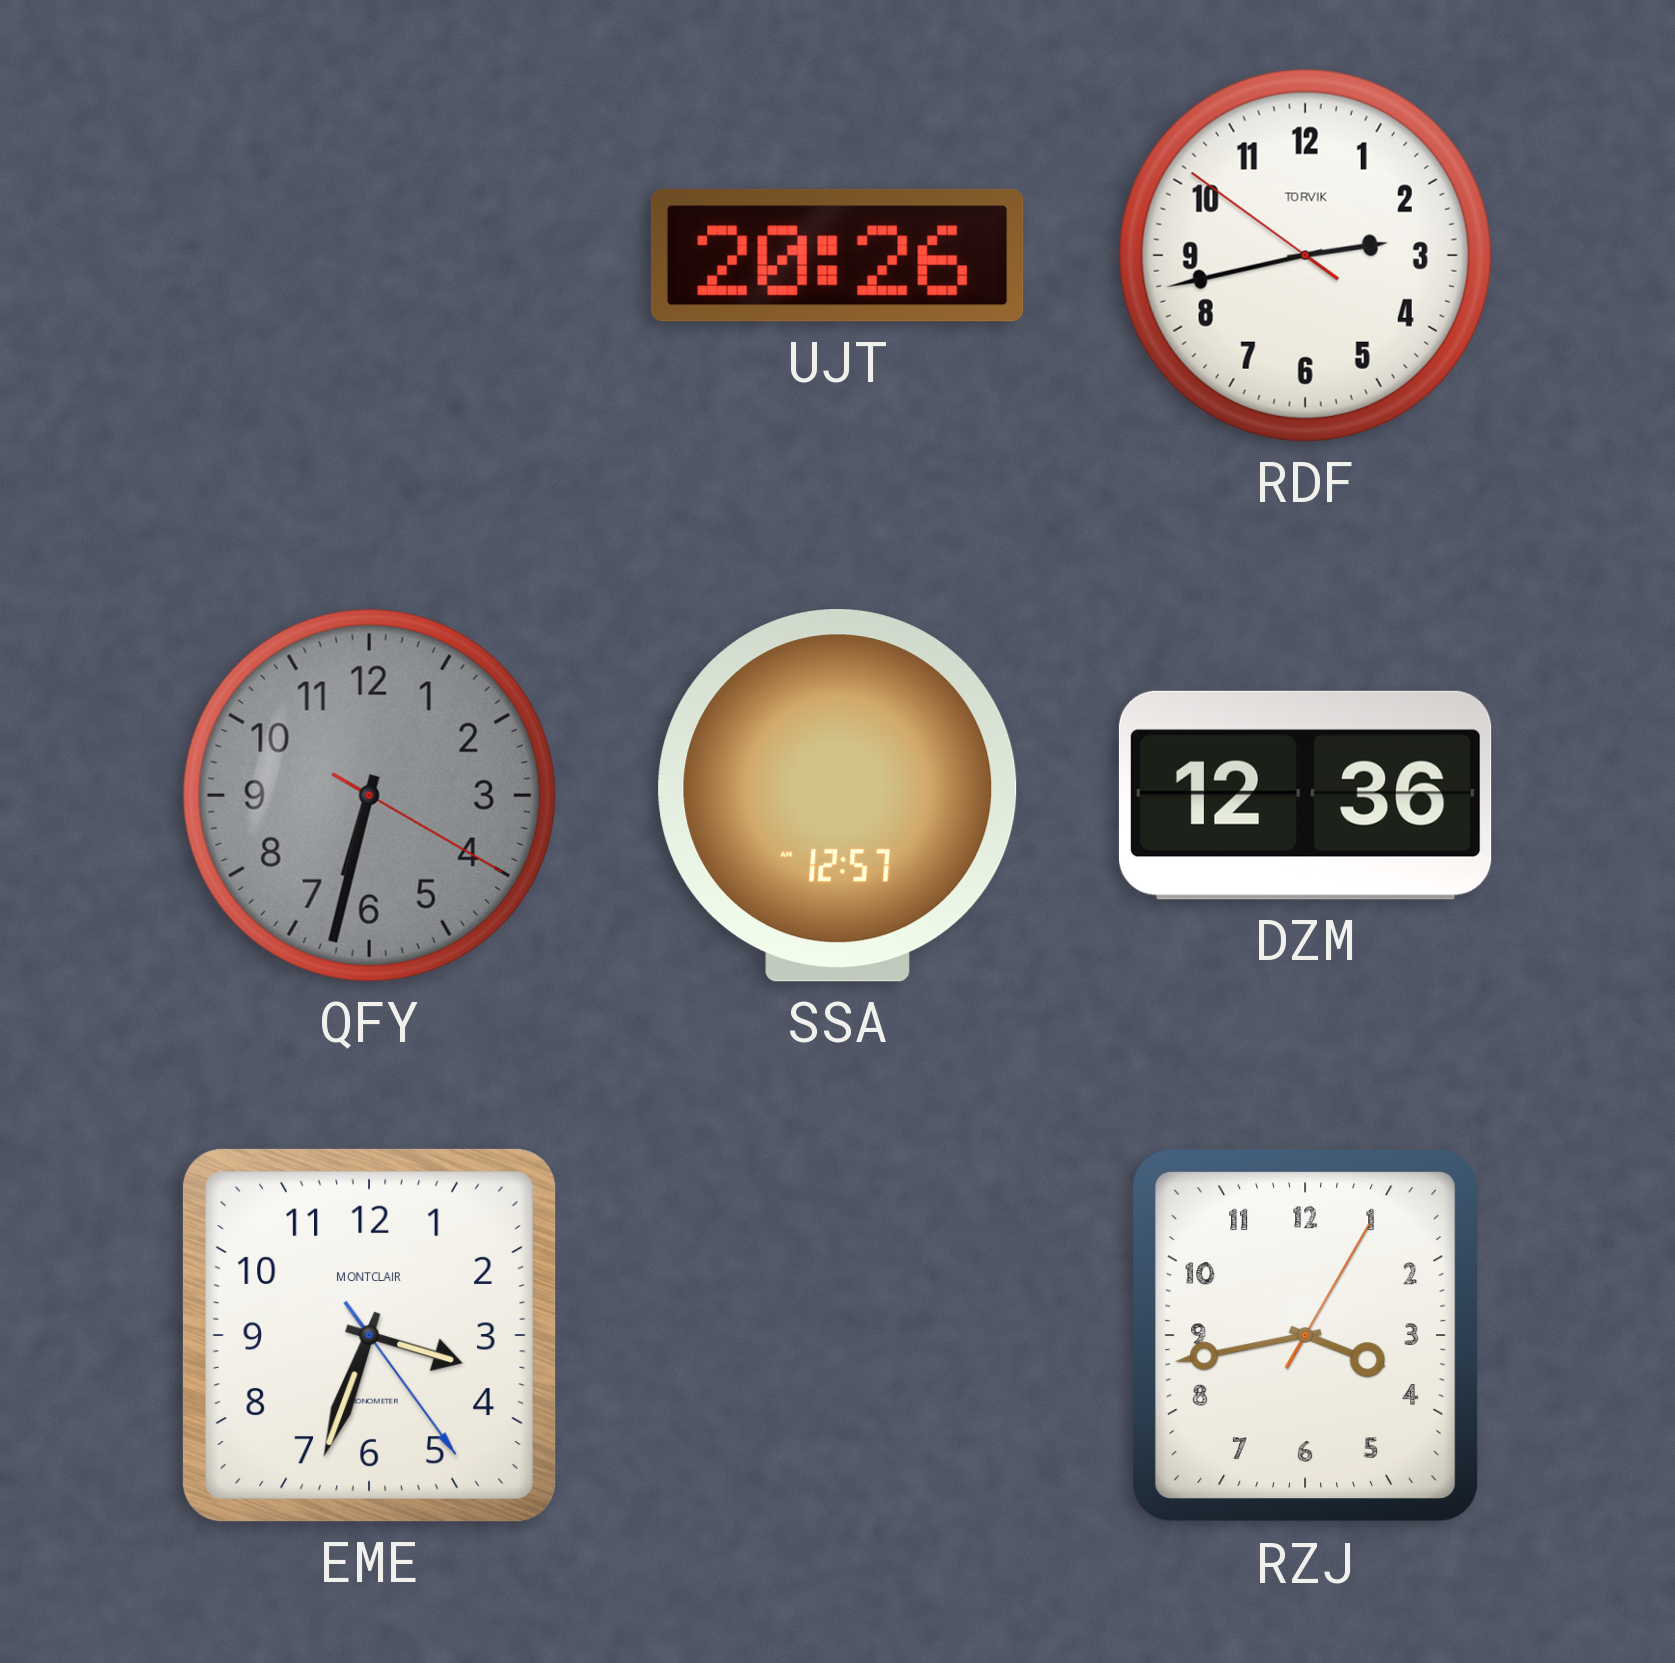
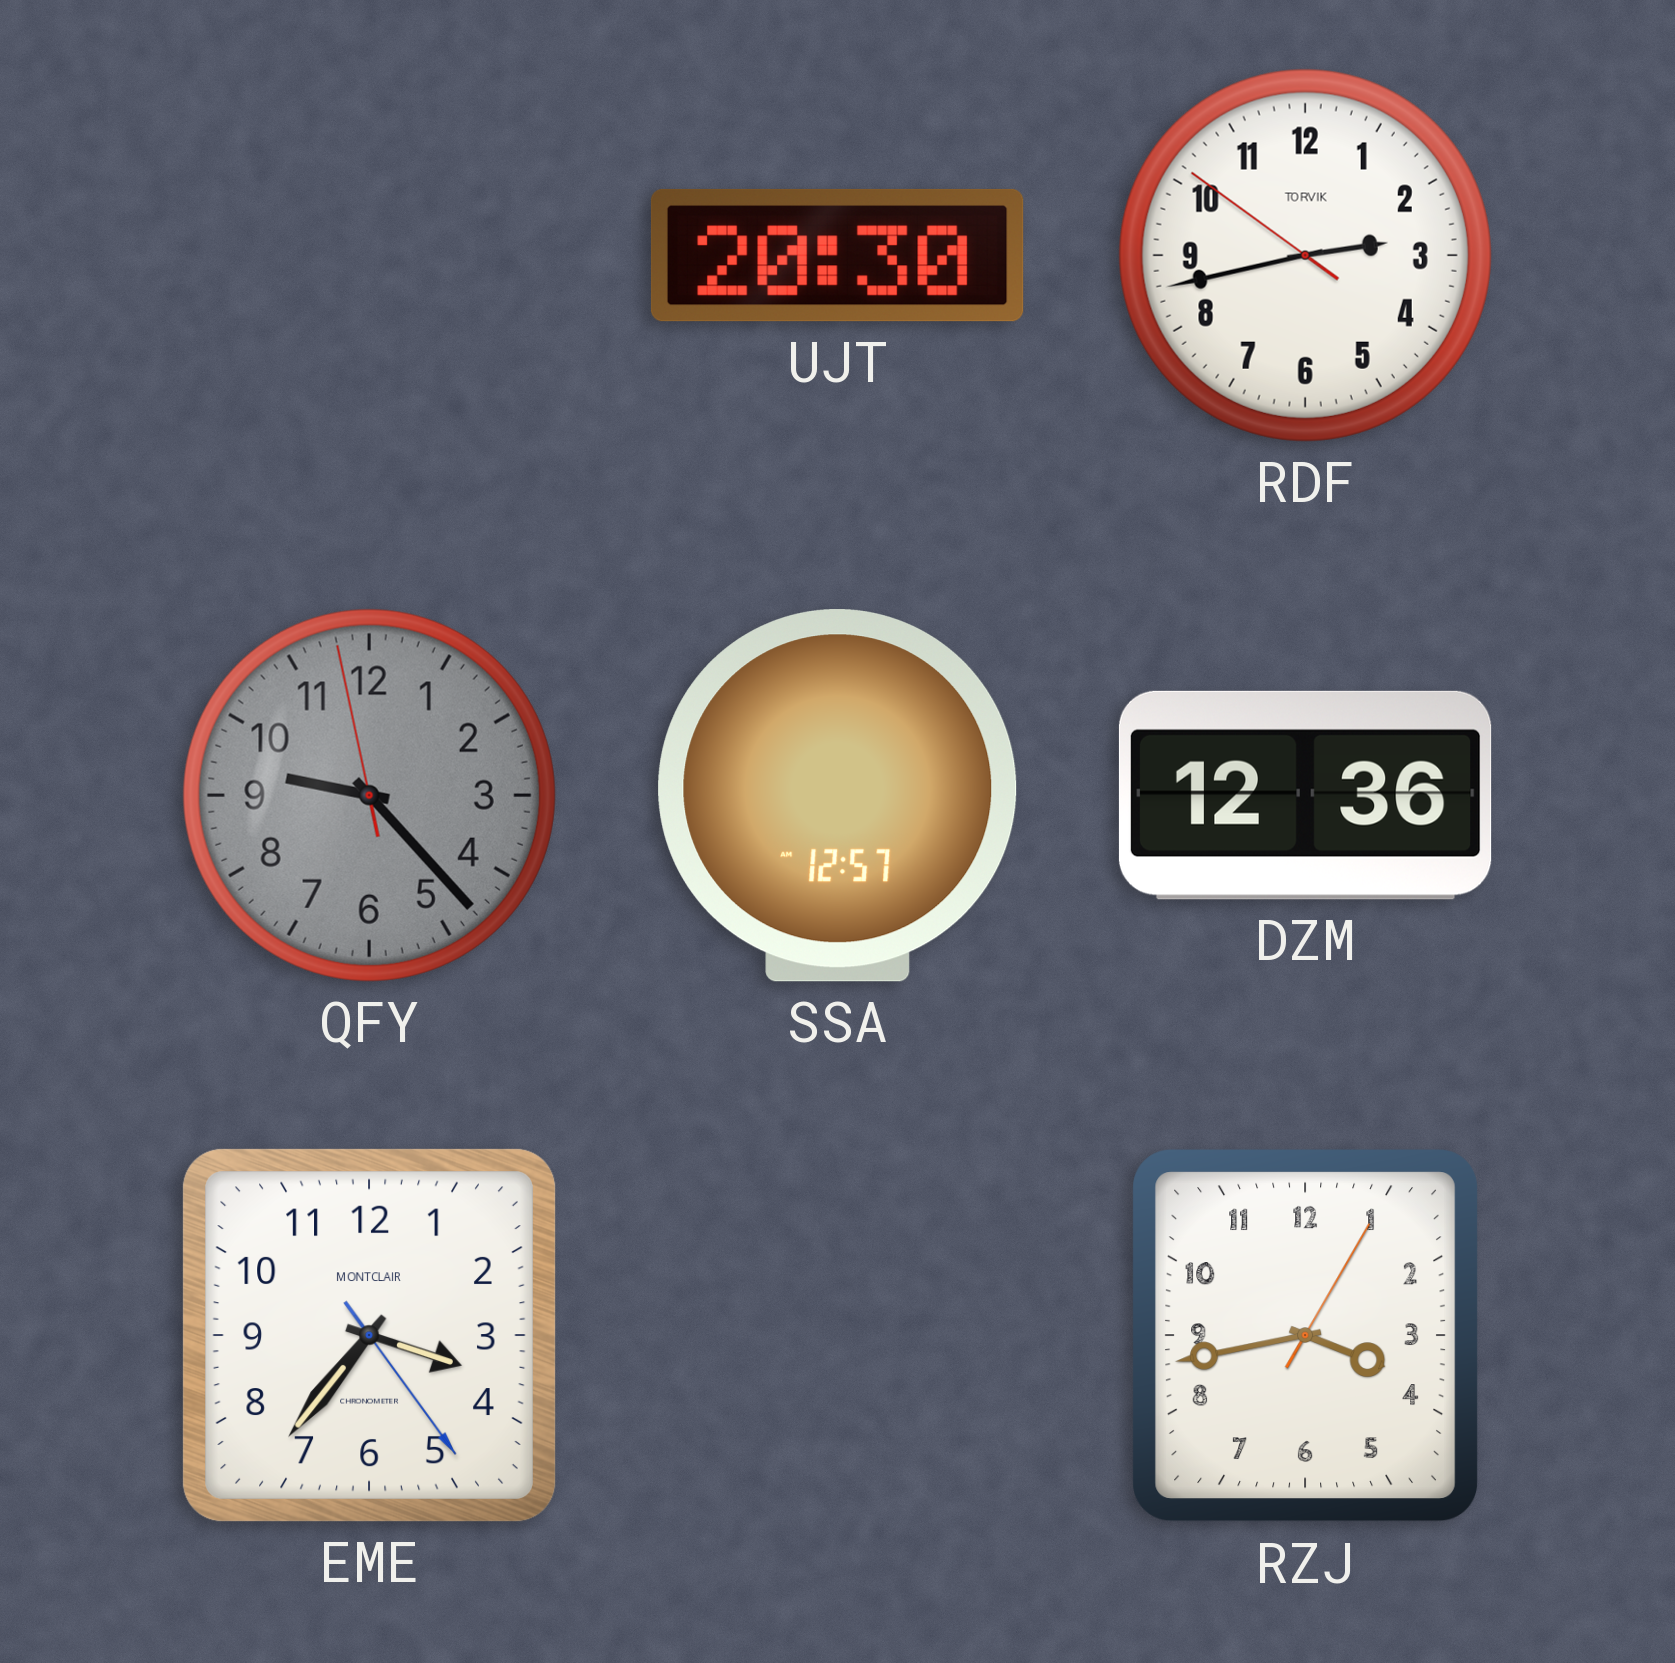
UJT: 20:26 -> 20:30 (837, 255)
QFY: 6:32 -> 9:22 (369, 795)
EME: 3:33 -> 3:36 (369, 1335)
